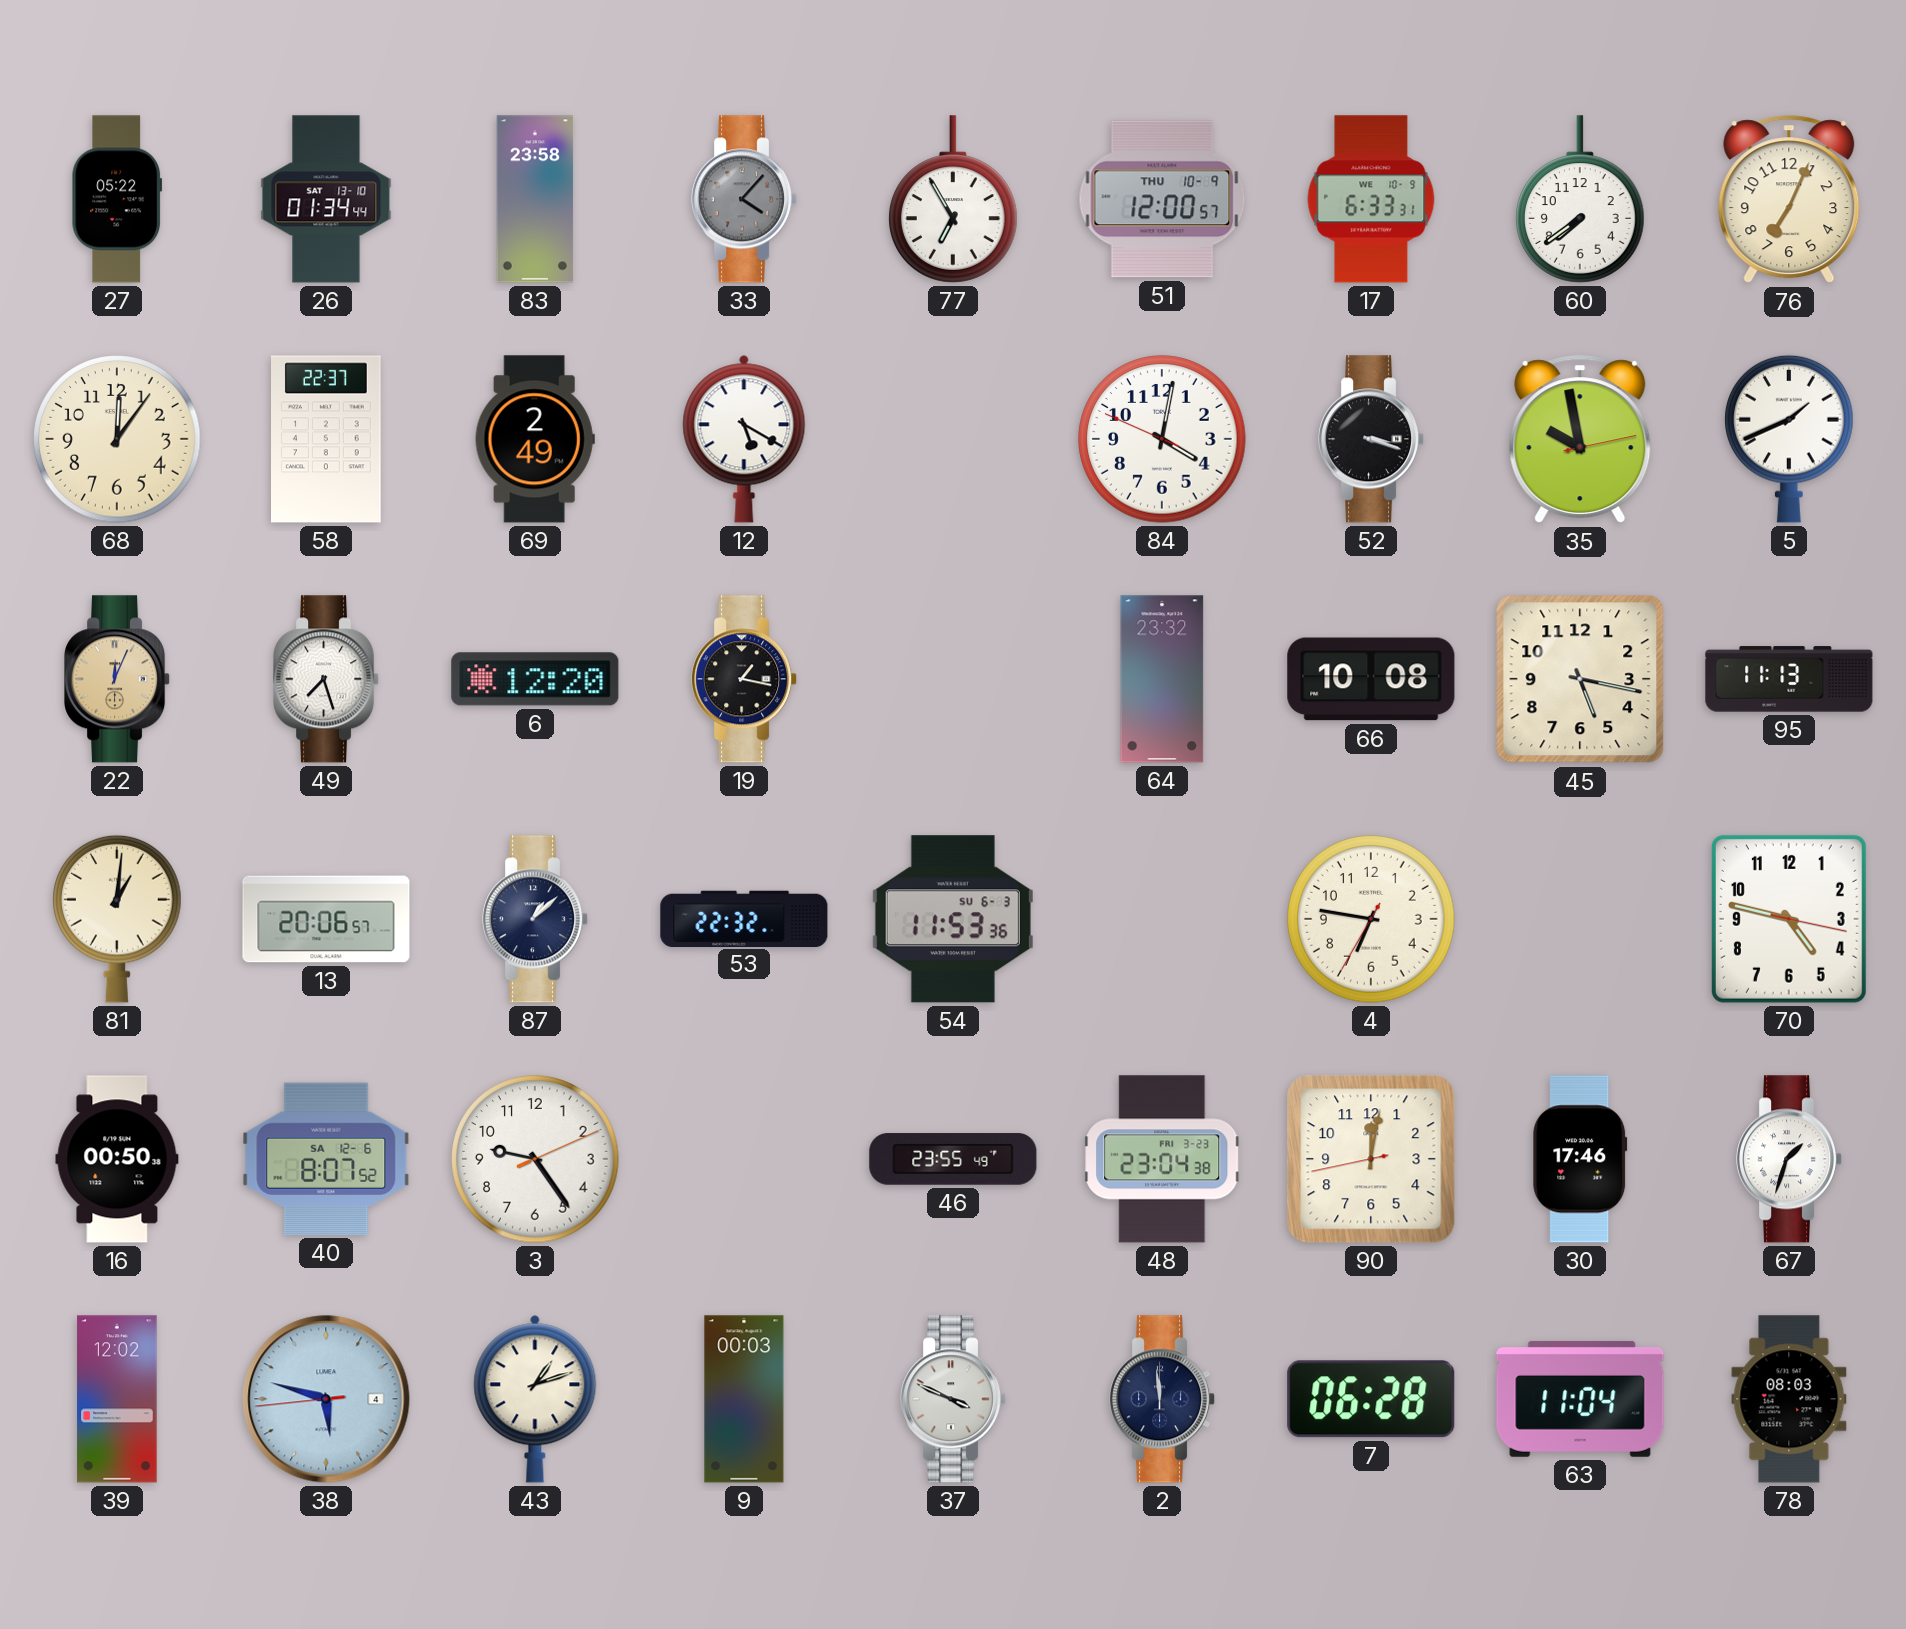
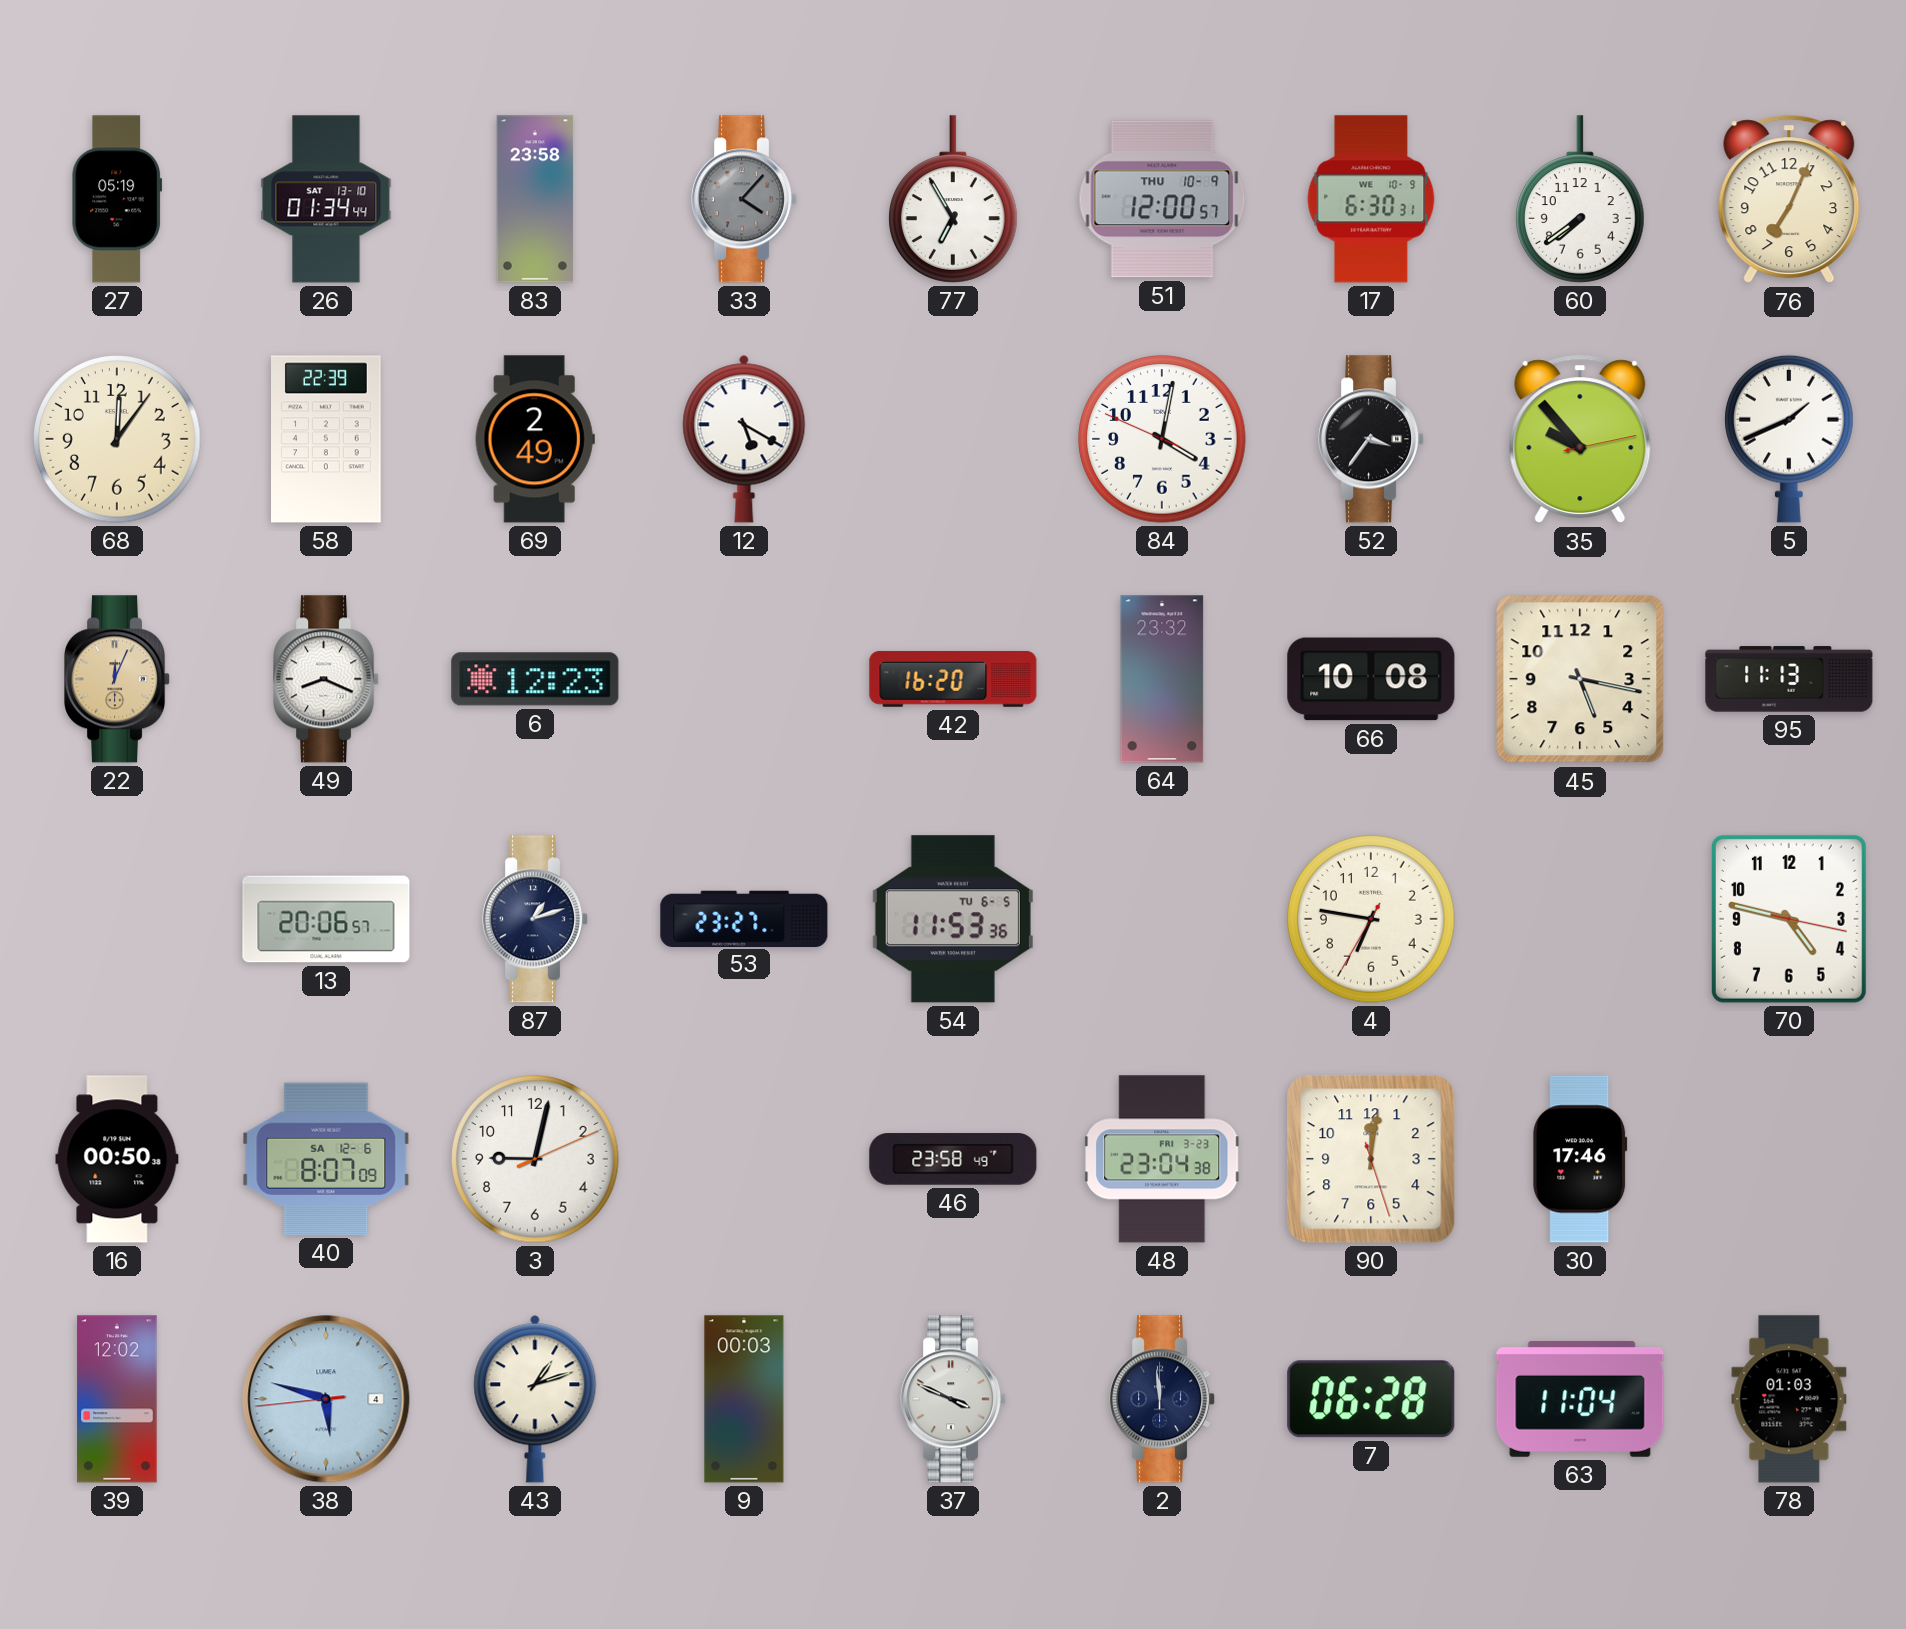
27: 05:22 -> 05:19 (117, 199)
17: 6:33 -> 6:30 (1371, 199)
58: 22:37 -> 22:39 (327, 439)
52: 3:18 -> 3:36 (1372, 439)
35: 9:58 -> 9:53 (1580, 440)
49: 7:27 -> 8:19 (327, 679)
6: 12:20 -> 12:23 (535, 679)
19: 1:17 -> none (745, 679)
42: none -> 16:20 (953, 679)
81: 1:01 -> none (118, 919)
87: 1:08 -> 1:12 (536, 919)
53: 22:32 -> 23:27 (744, 918)
54 date: SU 6-3 -> TU 6-5 (953, 919)
40: 8:07:52 -> 8:07:09 (326, 1159)
3: 9:24 -> 9:02 (535, 1159)
46: 23:55 -> 23:58 (953, 1159)
90: 12:01:43 -> 12:01:27 (1371, 1159)
67: 1:33 -> none (1790, 1159)
78: 08:03 -> 01:03 (1789, 1399)
